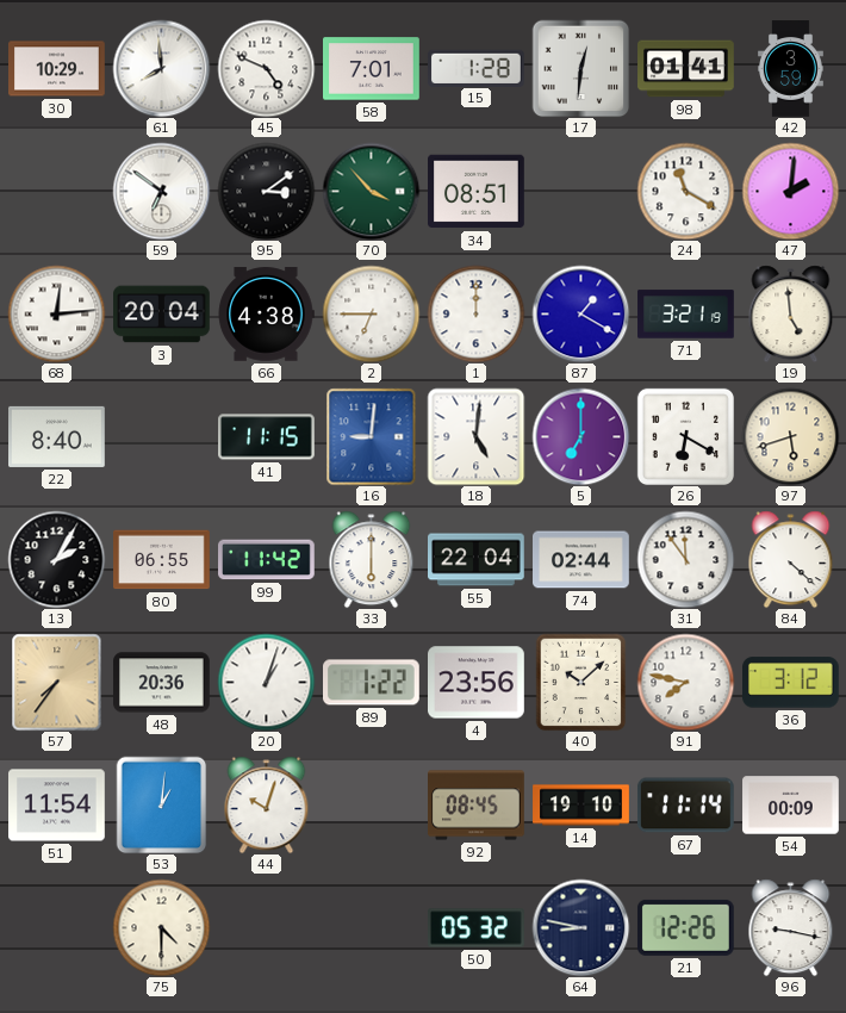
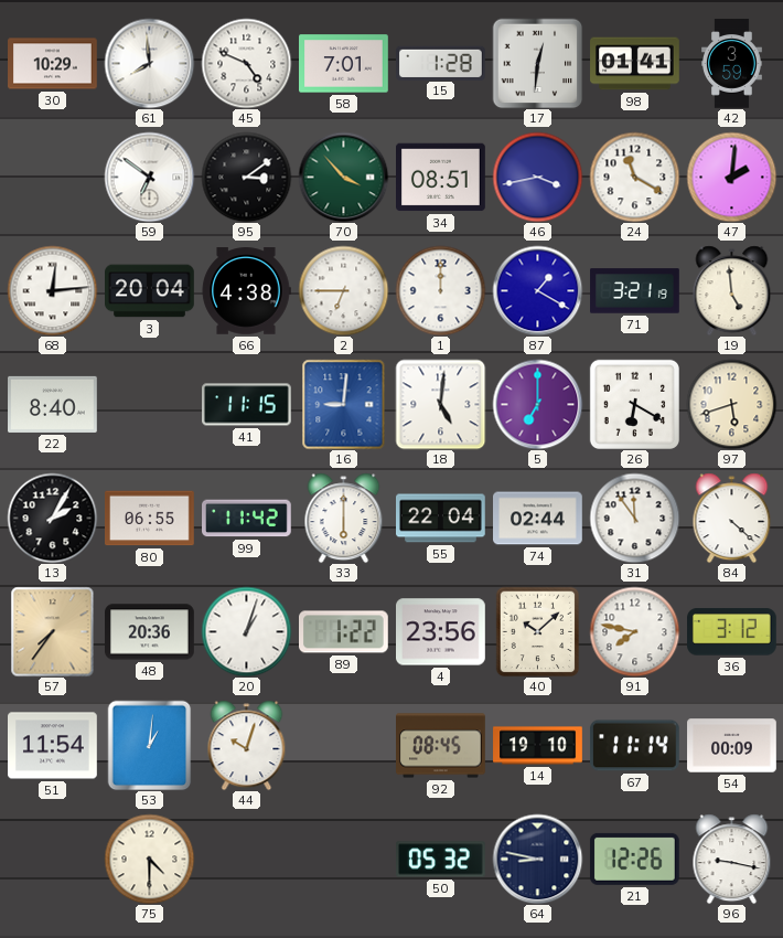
46: none -> 3:43 (537, 177)
